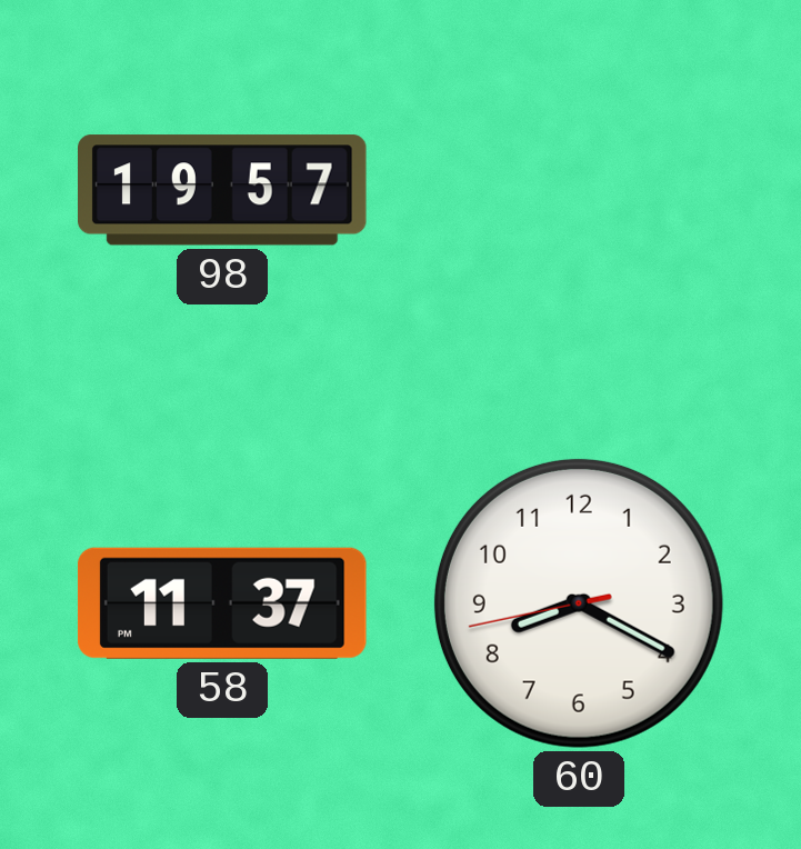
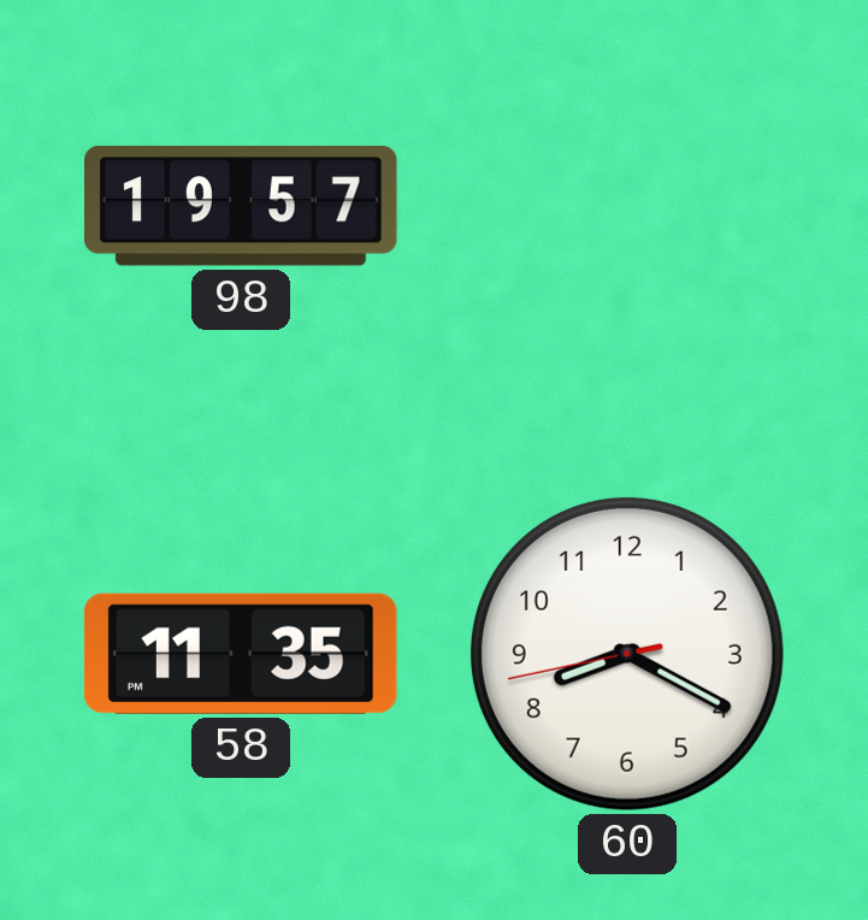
58: 11:37 -> 11:35 (241, 654)
